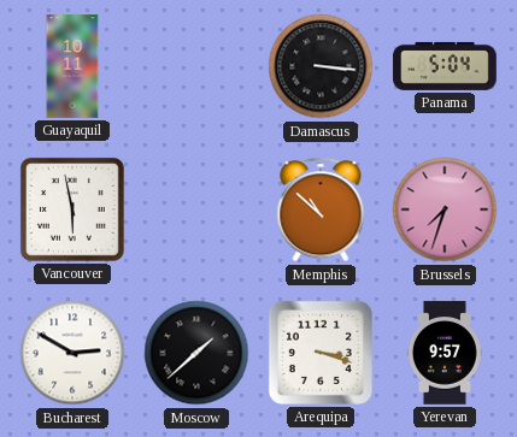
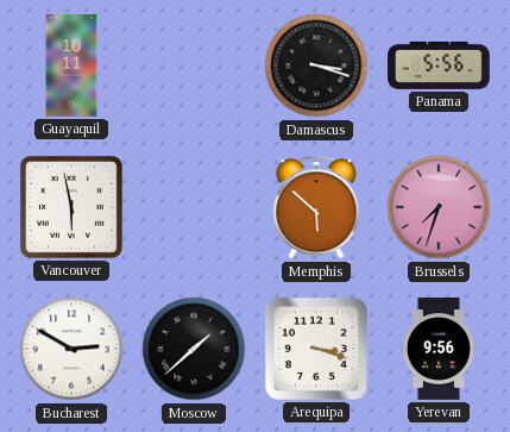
Damascus: 3:16 -> 3:18 (316, 65)
Panama: 5:04 -> 5:56 (439, 65)
Memphis: 10:52 -> 5:52 (316, 207)
Yerevan: 9:57 -> 9:56 (439, 349)
